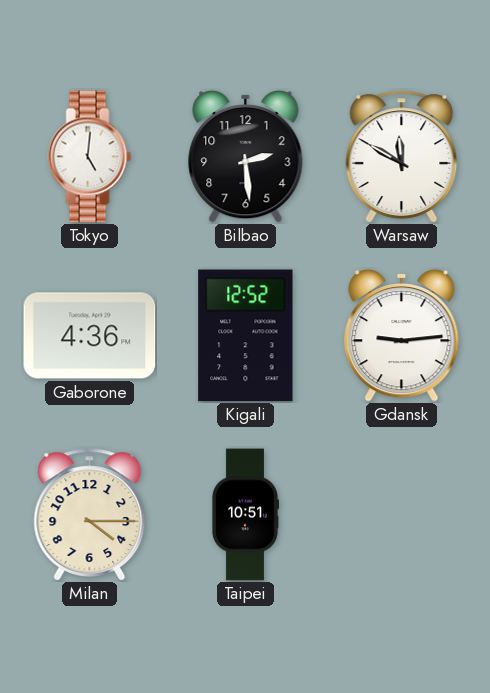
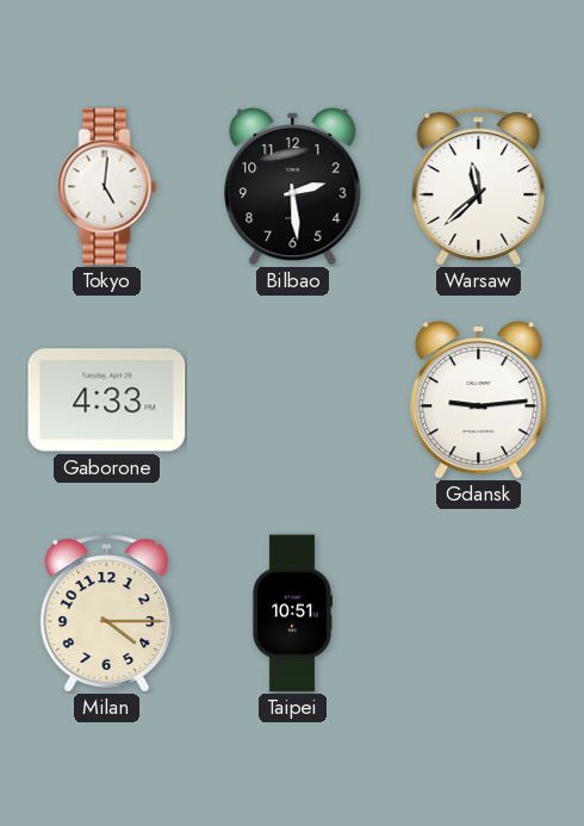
Warsaw: 11:50 -> 11:38 (479, 187)
Gaborone: 4:36 -> 4:33 (107, 400)
Kigali: 12:52 -> none (246, 336)
